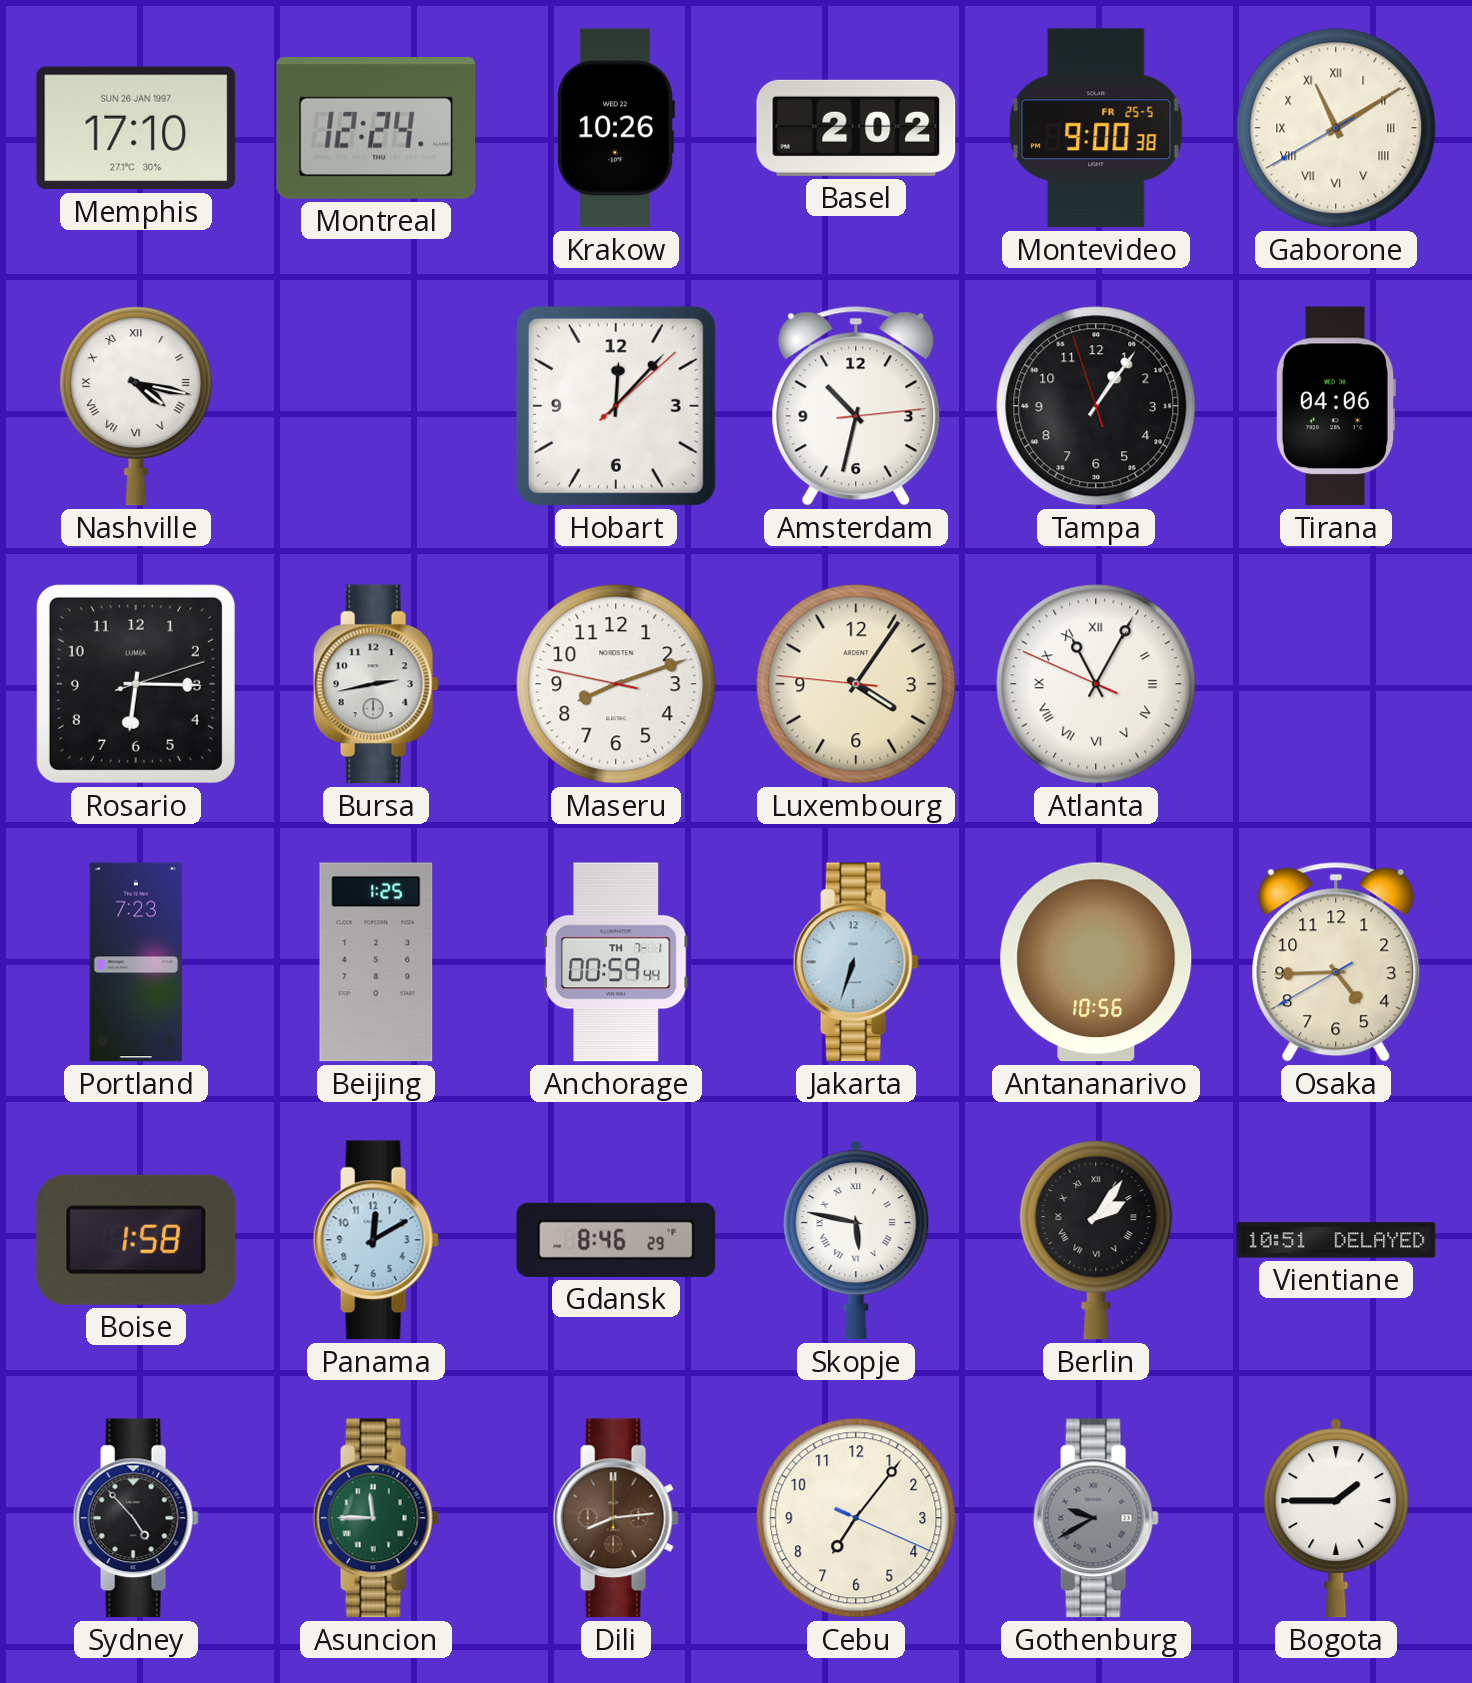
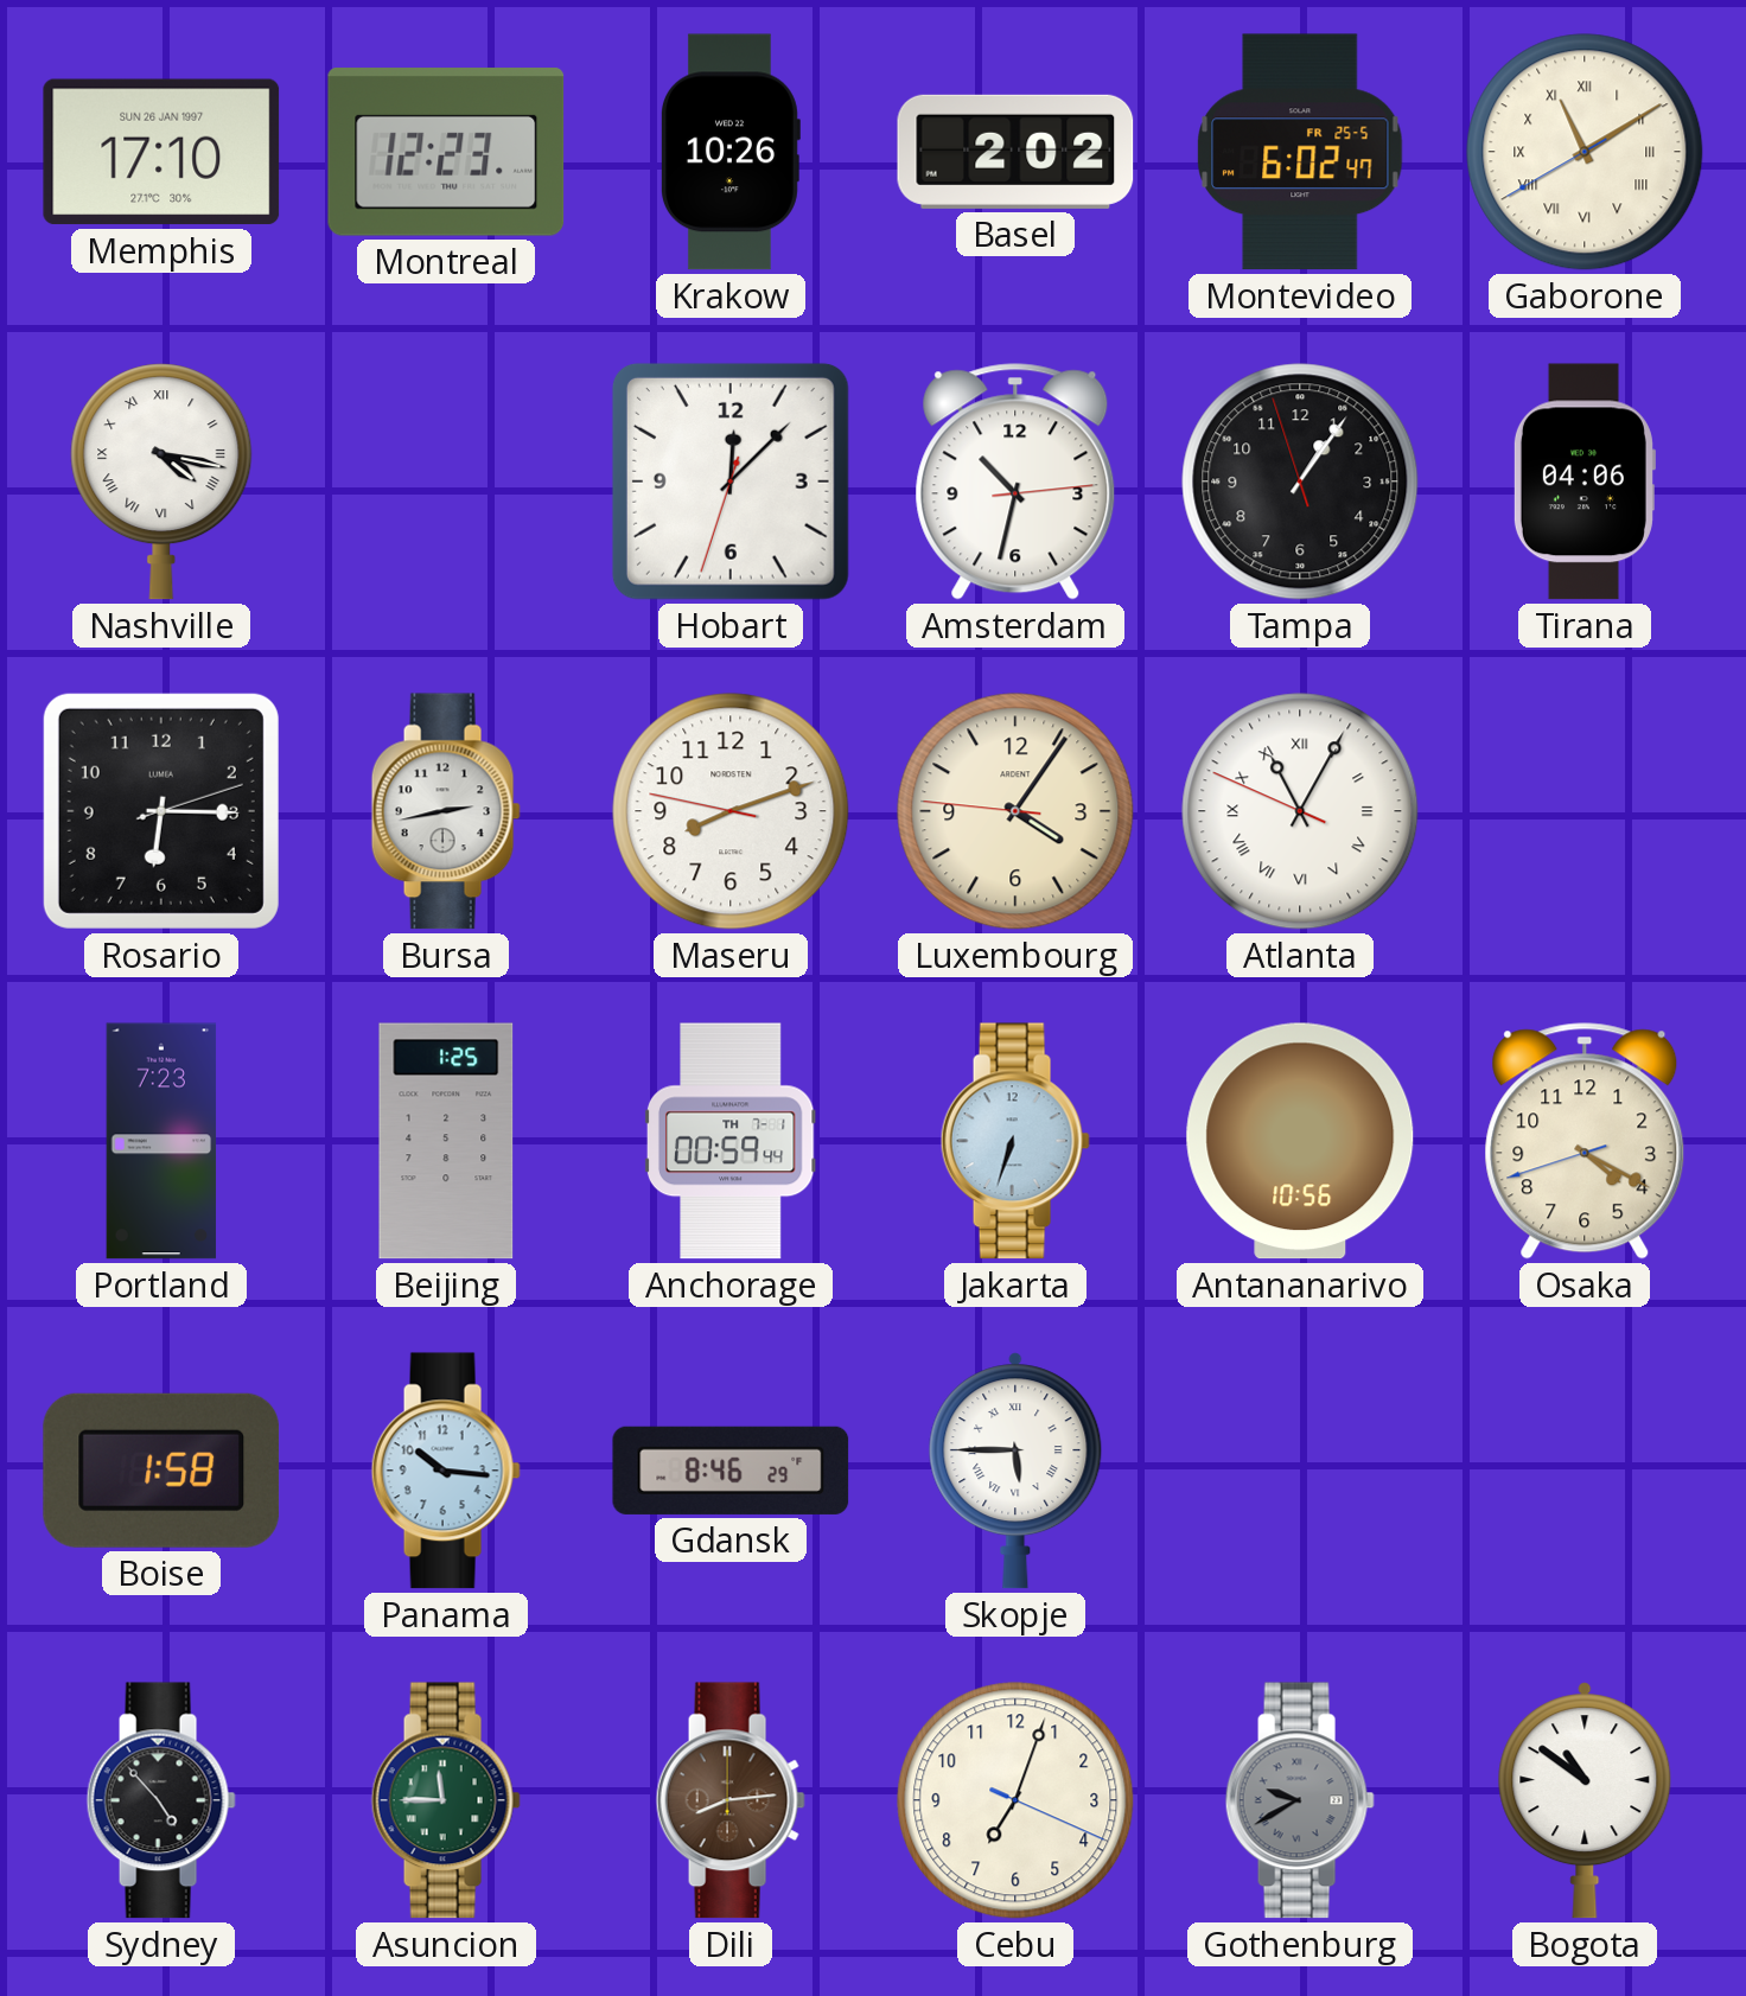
Montreal: 12:24 -> 12:23 (446, 152)
Montevideo: 9:00 -> 6:02 (1300, 152)
Hobart: 12:07:08 -> 12:07:33 (731, 482)
Osaka: 4:44 -> 4:19 (1585, 1141)
Panama: 12:10 -> 10:16 (446, 1471)
Skopje: 5:47 -> 5:45 (1015, 1471)
Berlin: 2:06 -> none (1096, 1240)
Vientiane: 10:51 -> none (1336, 1240)
Cebu: 7:06 -> 7:03 (1015, 1800)
Bogota: 1:45 -> 10:51 (1585, 1800)
